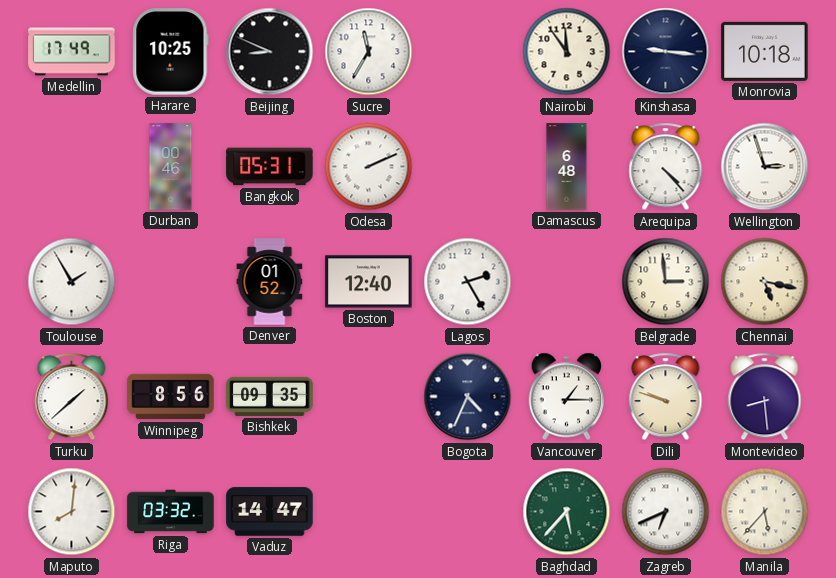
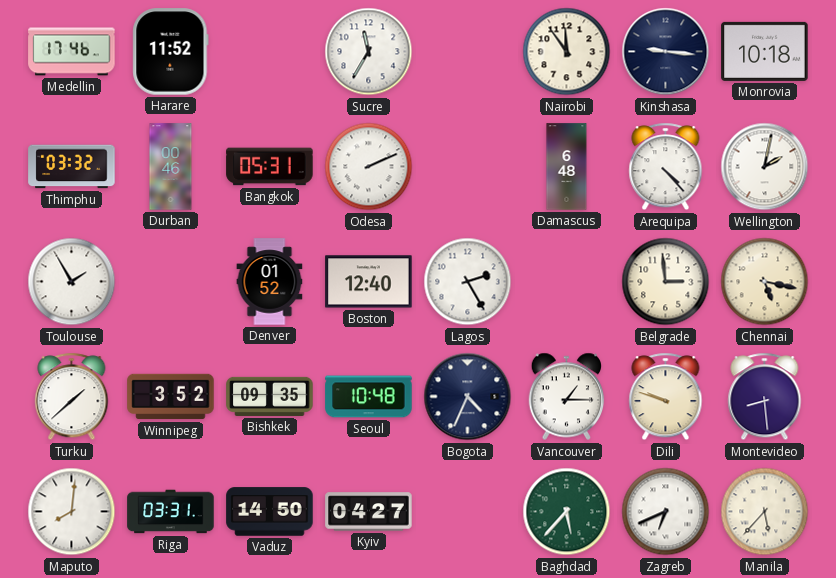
Medellin: 17:49 -> 17:46 (72, 52)
Harare: 10:25 -> 11:52 (171, 52)
Beijing: 8:49 -> none (270, 52)
Thimphu: none -> 03:32 (72, 167)
Wellington: 2:57 -> 2:02 (765, 167)
Winnipeg: 8:56 -> 3:52 (171, 397)
Seoul: none -> 10:48 (369, 397)
Riga: 03:32 -> 03:31 (171, 512)
Vaduz: 14:47 -> 14:50 (270, 512)
Kyiv: none -> 04:27 (369, 512)
